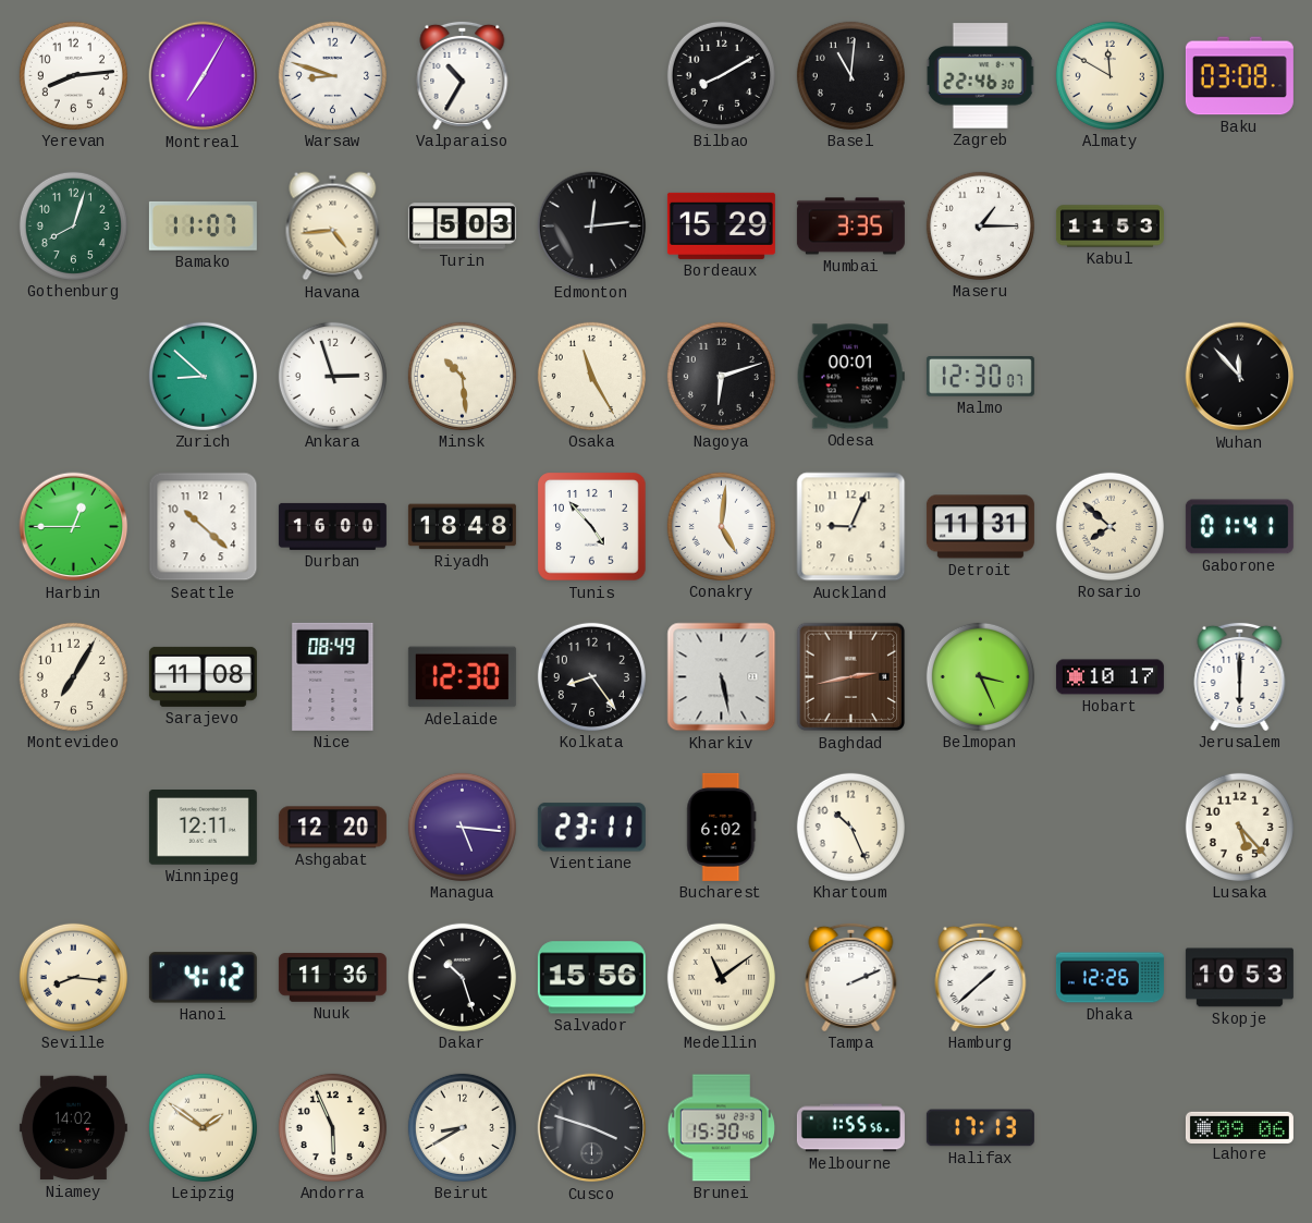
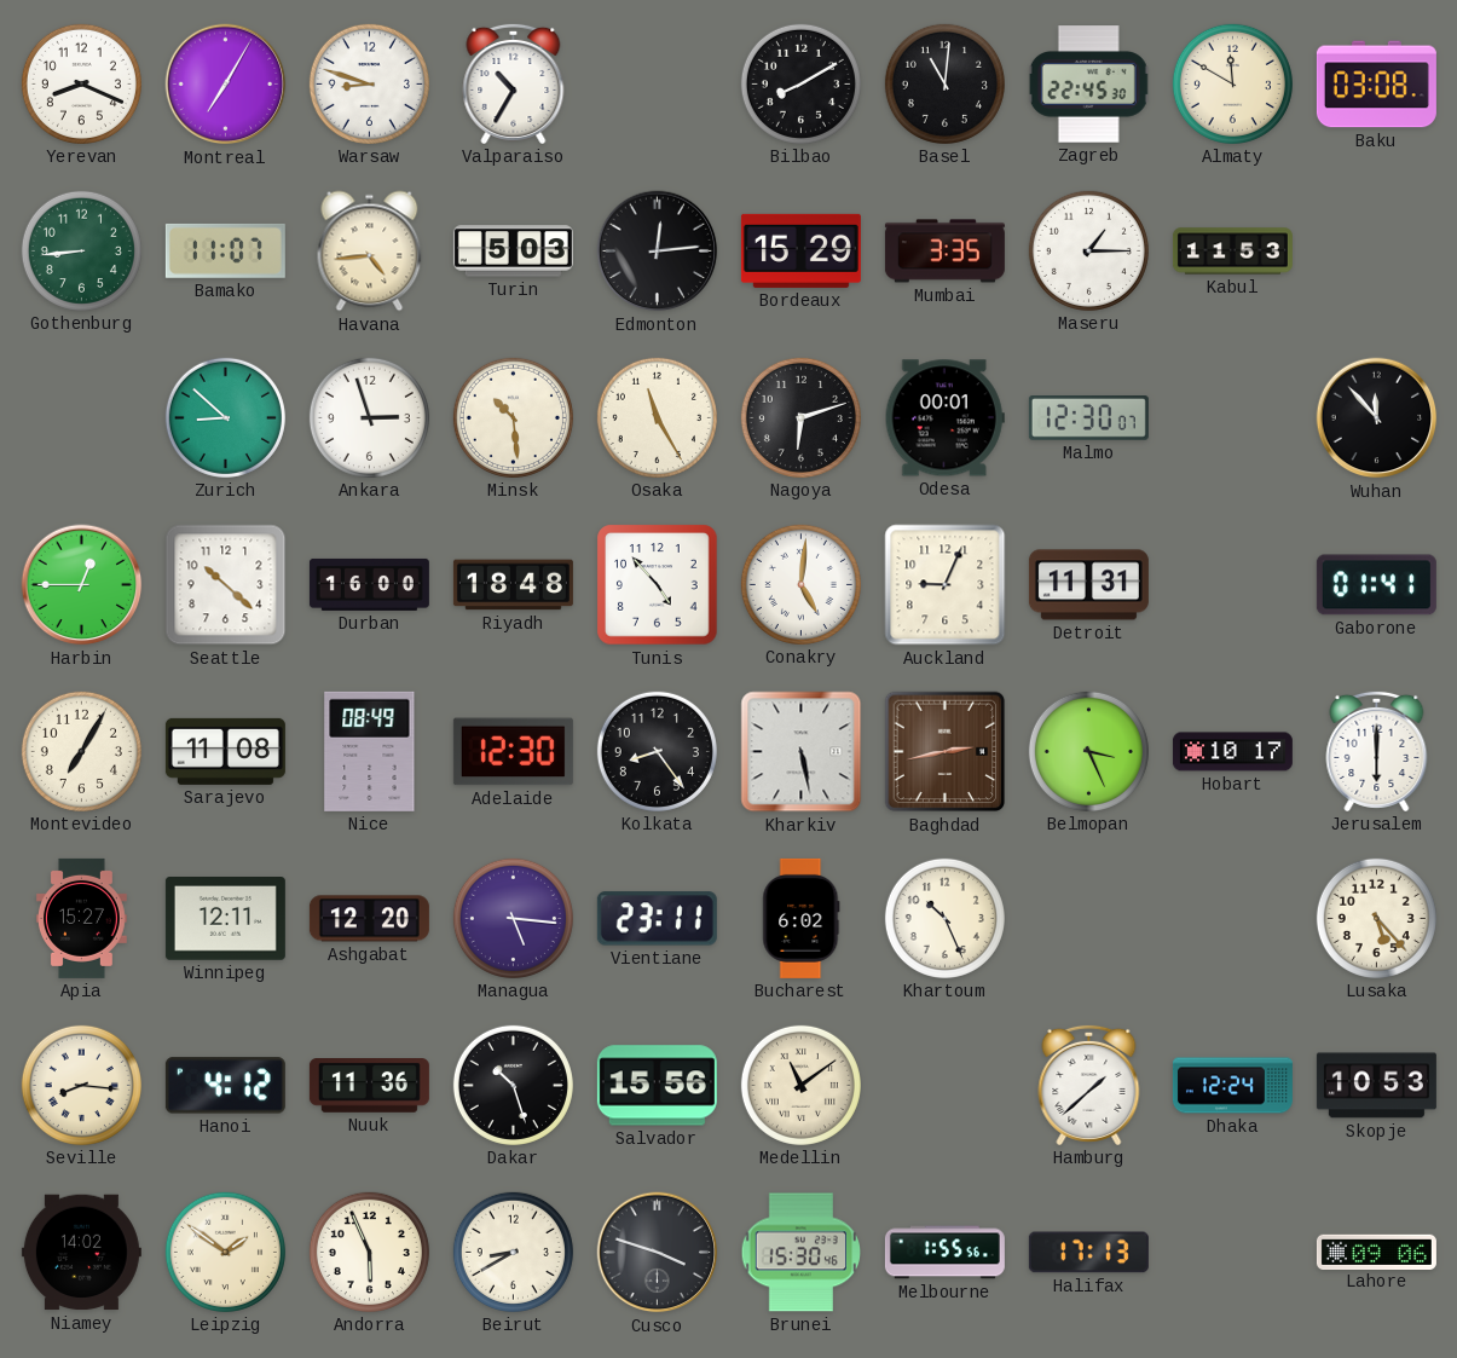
Yerevan: 8:14 -> 8:19 (81, 83)
Zagreb: 22:46 -> 22:45 (1089, 85)
Gothenburg: 8:03 -> 8:44 (81, 250)
Rosario: 7:52 -> none (1109, 526)
Apia: none -> 15:27 (81, 918)
Tampa: 2:11 -> none (851, 977)
Dhaka: 12:26 -> 12:24 (1232, 1086)
